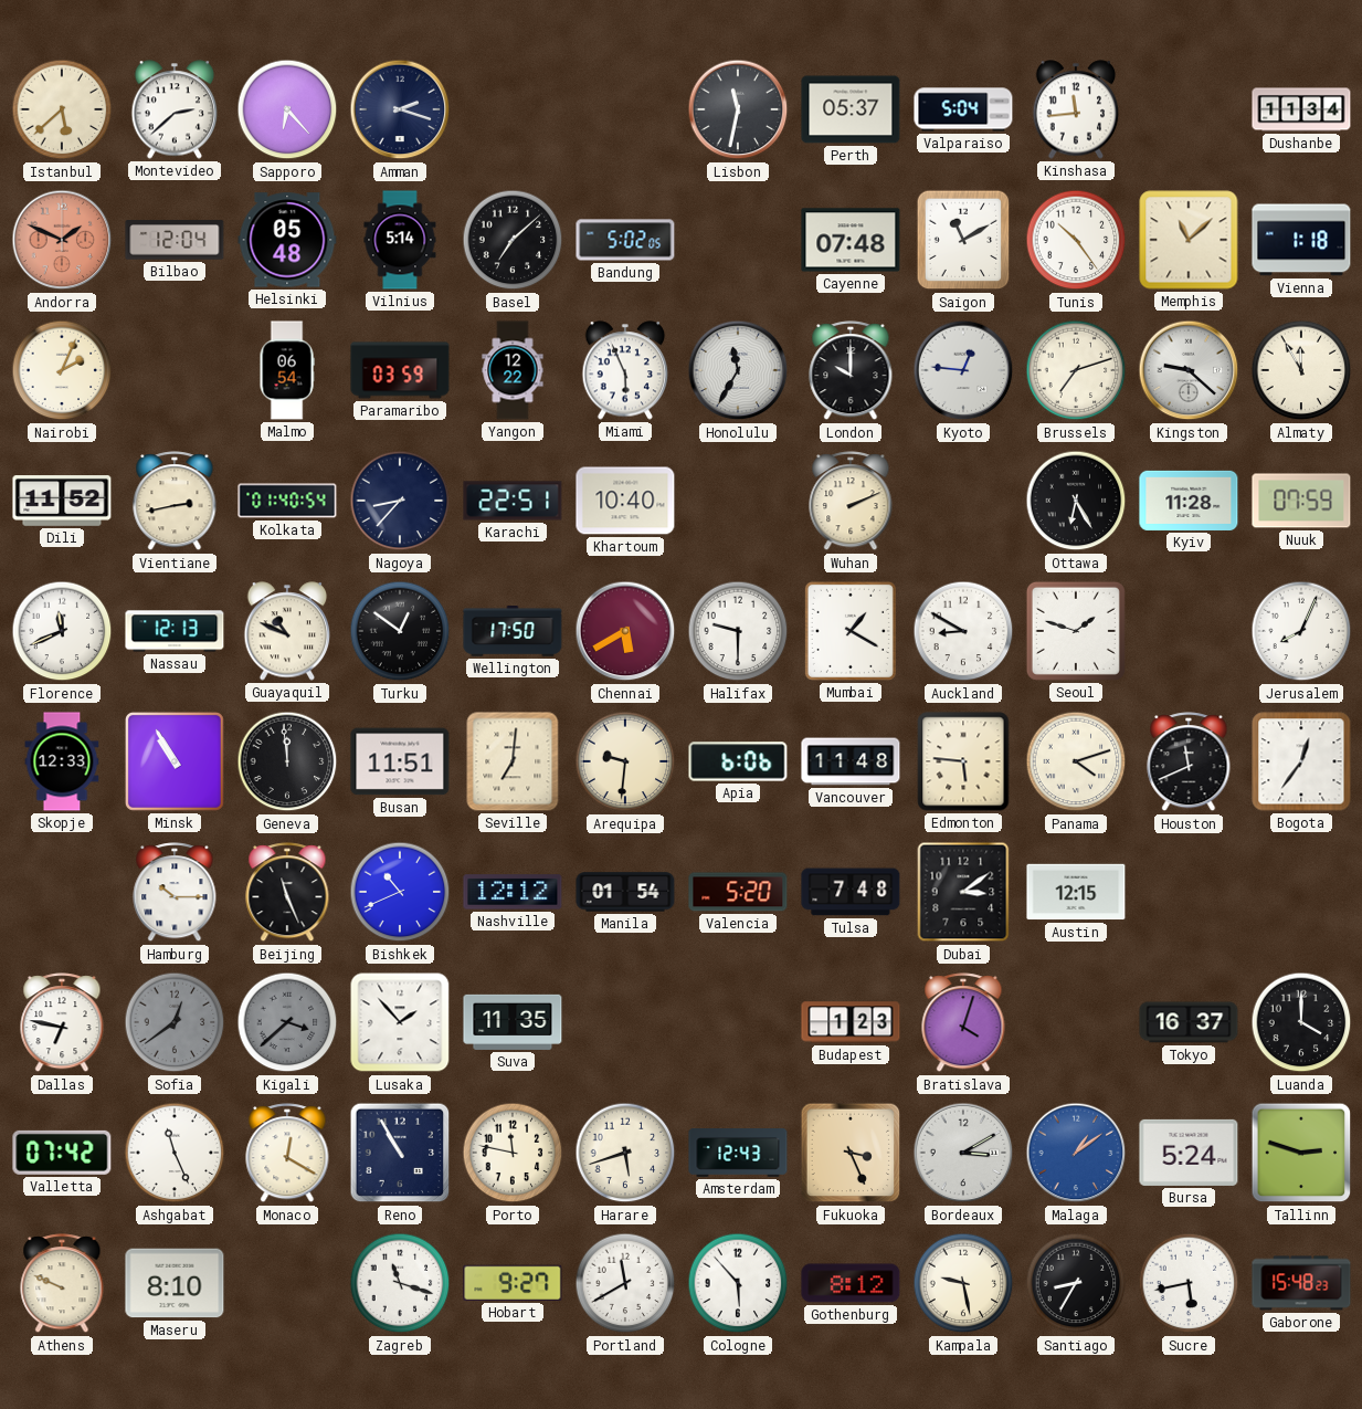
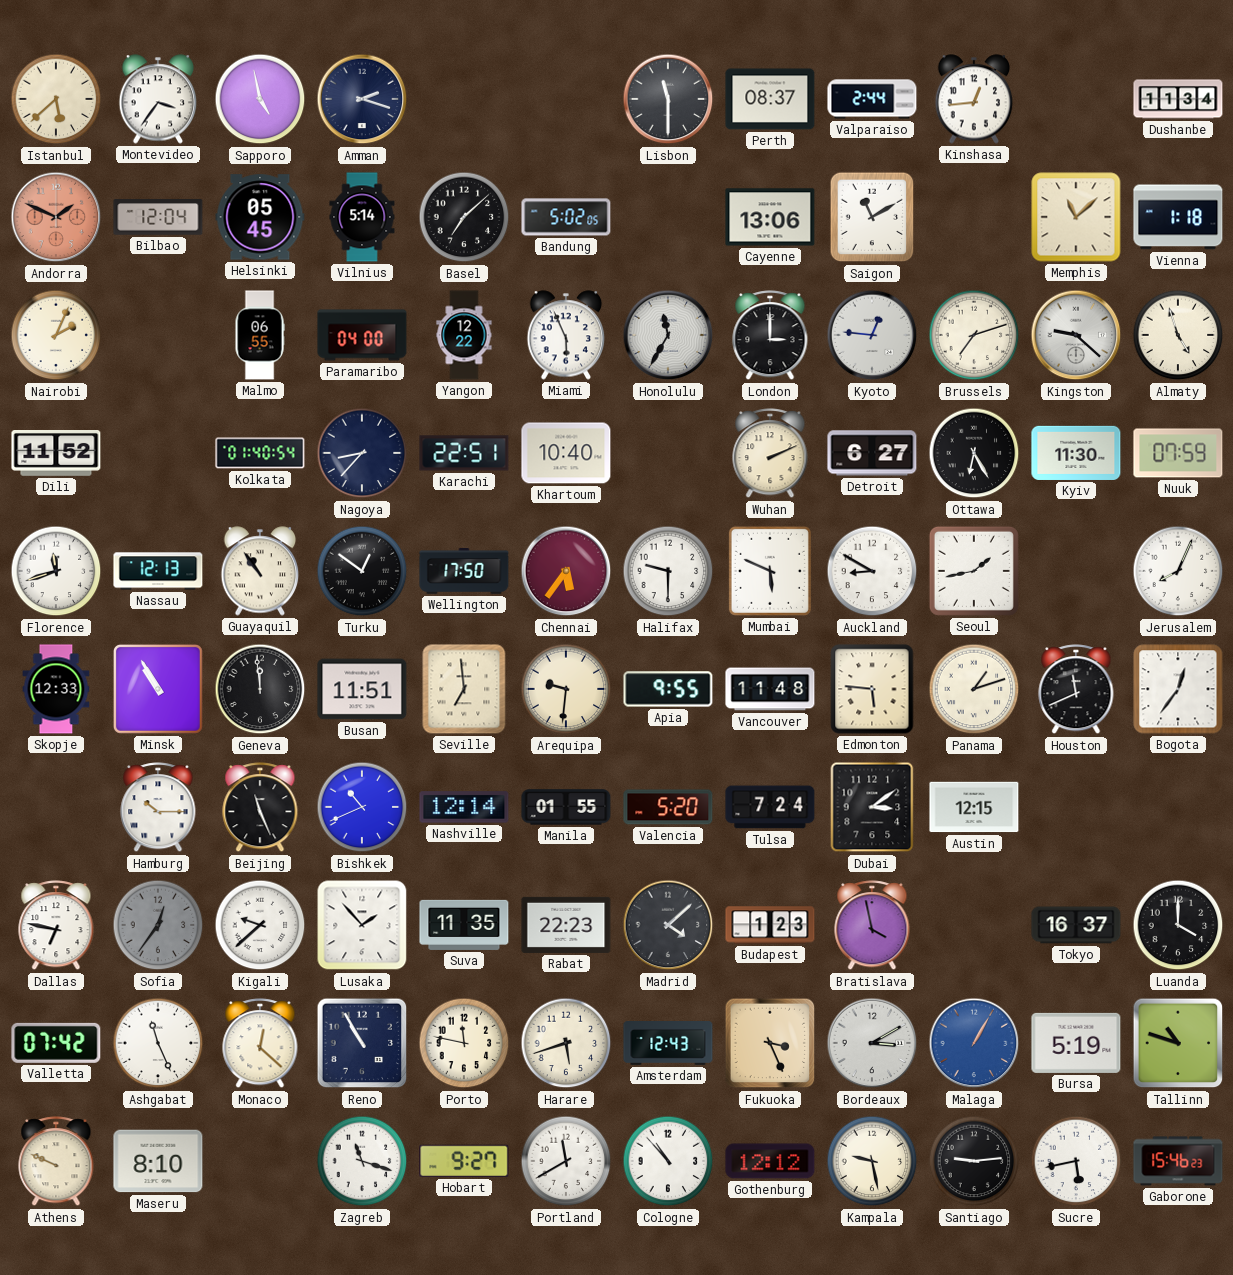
Montevideo: 2:38 -> 3:36 (158, 99)
Sapporo: 6:23 -> 4:58 (260, 99)
Lisbon: 11:32 -> 11:30 (668, 99)
Perth: 05:37 -> 08:37 (770, 99)
Valparaiso: 5:04 -> 2:44 (872, 99)
Kinshasa: 11:44 -> 12:44 (974, 99)
Helsinki: 05:48 -> 05:45 (260, 217)
Cayenne: 07:48 -> 13:06 (770, 217)
Tunis: 10:24 -> none (1076, 240)
Malmo: 06:54 -> 06:55 (260, 335)
Paramaribo: 03:59 -> 04:00 (362, 335)
London: 10:00 -> 3:00 (770, 336)
Almaty: 11:55 -> 4:57 (1178, 335)
Vientiane: 2:43 -> none (175, 502)
Detroit: none -> 6:27 (872, 453)
Kyiv: 11:28 -> 11:30 (1076, 453)
Florence: 11:41 -> 11:42 (56, 571)
Guayaquil: 10:49 -> 10:54 (260, 571)
Chennai: 5:40 -> 5:36 (566, 571)
Mumbai: 1:20 -> 5:49 (770, 571)
Seoul: 1:48 -> 1:43 (974, 571)
Seville: 7:01 -> 6:59 (464, 689)
Apia: 6:06 -> 9:55 (668, 689)
Panama: 4:12 -> 1:12 (974, 689)
Nashville: 12:12 -> 12:14 (464, 807)
Manila: 01:54 -> 01:55 (566, 807)
Tulsa: 7:48 -> 7:24 (770, 807)
Sofia: 12:39 -> 12:36 (158, 925)
Kigali: 3:38 -> 9:38 (260, 925)
Kigali dial: grey -> white (260, 925)
Rabat: none -> 22:23 (566, 925)
Madrid: none -> 4:08 (668, 925)
Bratislava: 4:03 -> 3:58 (872, 926)
Monaco: 12:20 -> 12:22 (260, 1044)
Malaga: 1:09 -> 1:05 (974, 1043)
Bursa: 5:24 -> 5:19 (1076, 1043)
Tallinn: 2:48 -> 10:48 (1178, 1043)
Cologne: 5:53 -> 10:53 (668, 1161)
Gothenburg: 8:12 -> 12:12 (770, 1161)
Santiago: 8:35 -> 9:14 (974, 1161)
Gaborone: 15:48 -> 15:46 (1178, 1161)
